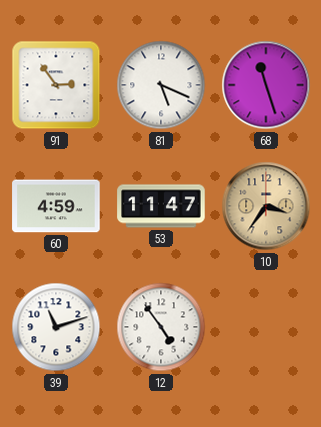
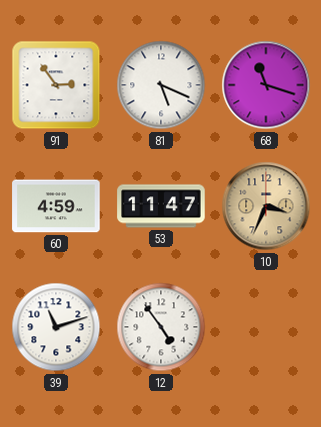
68: 11:27 -> 11:18 (266, 85)
10: 3:36 -> 3:34 (266, 206)
